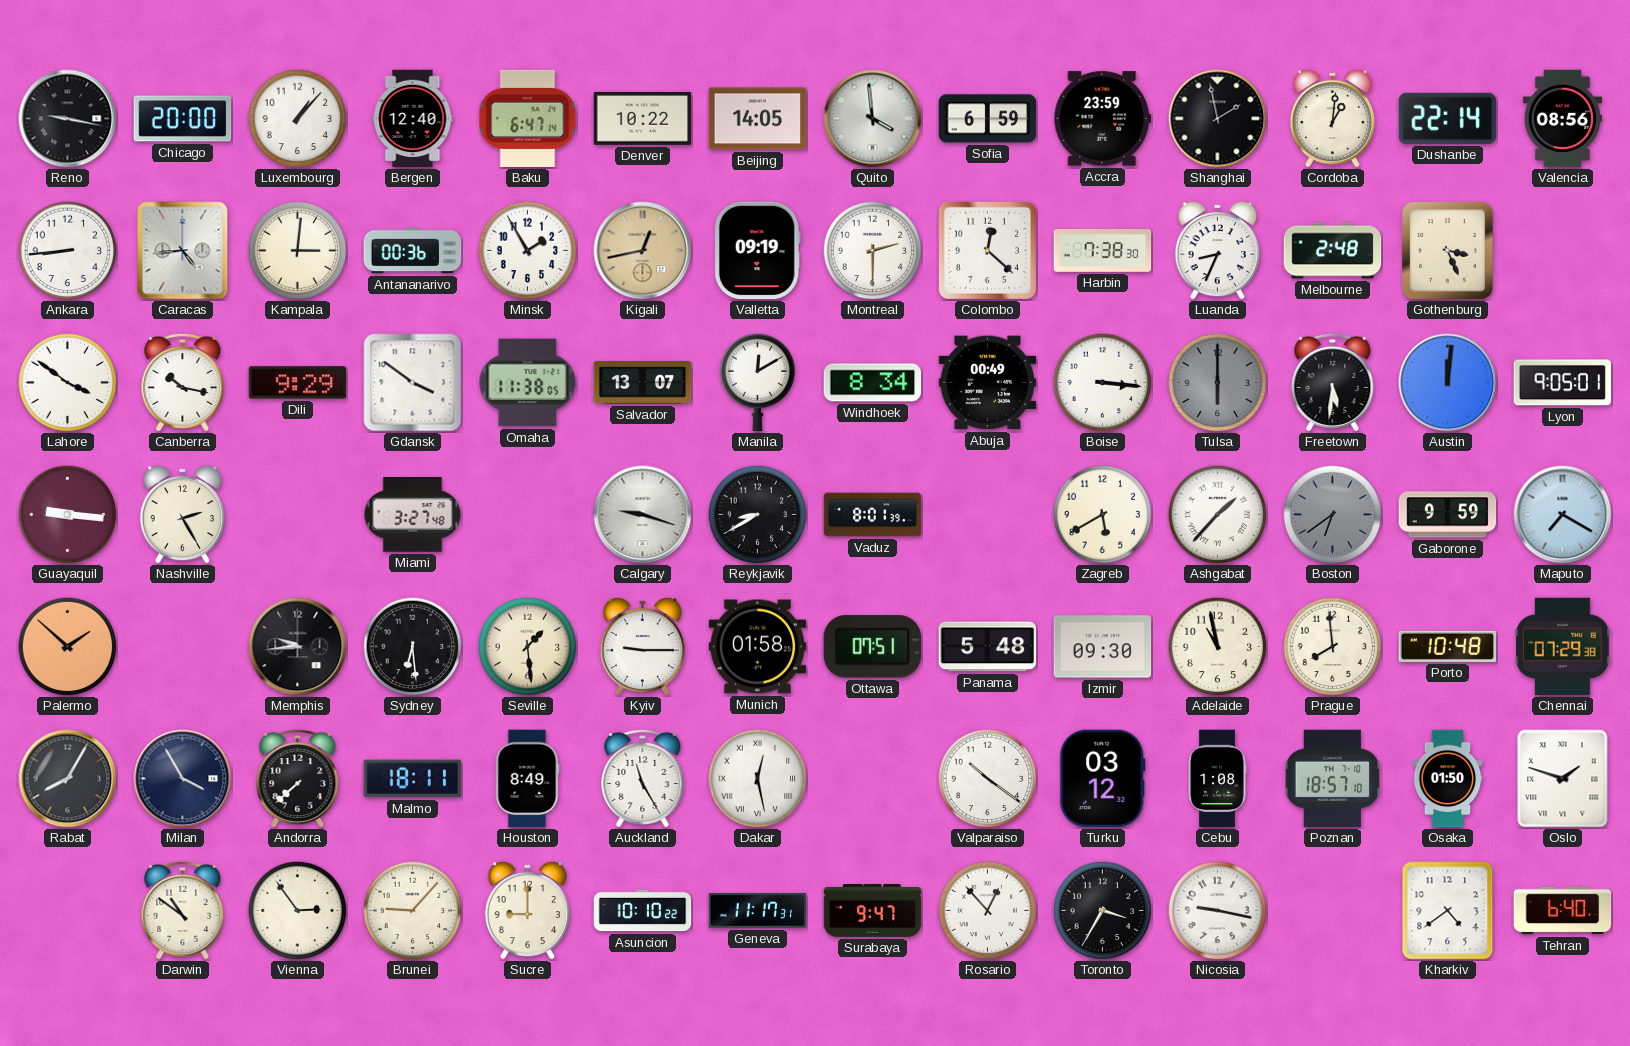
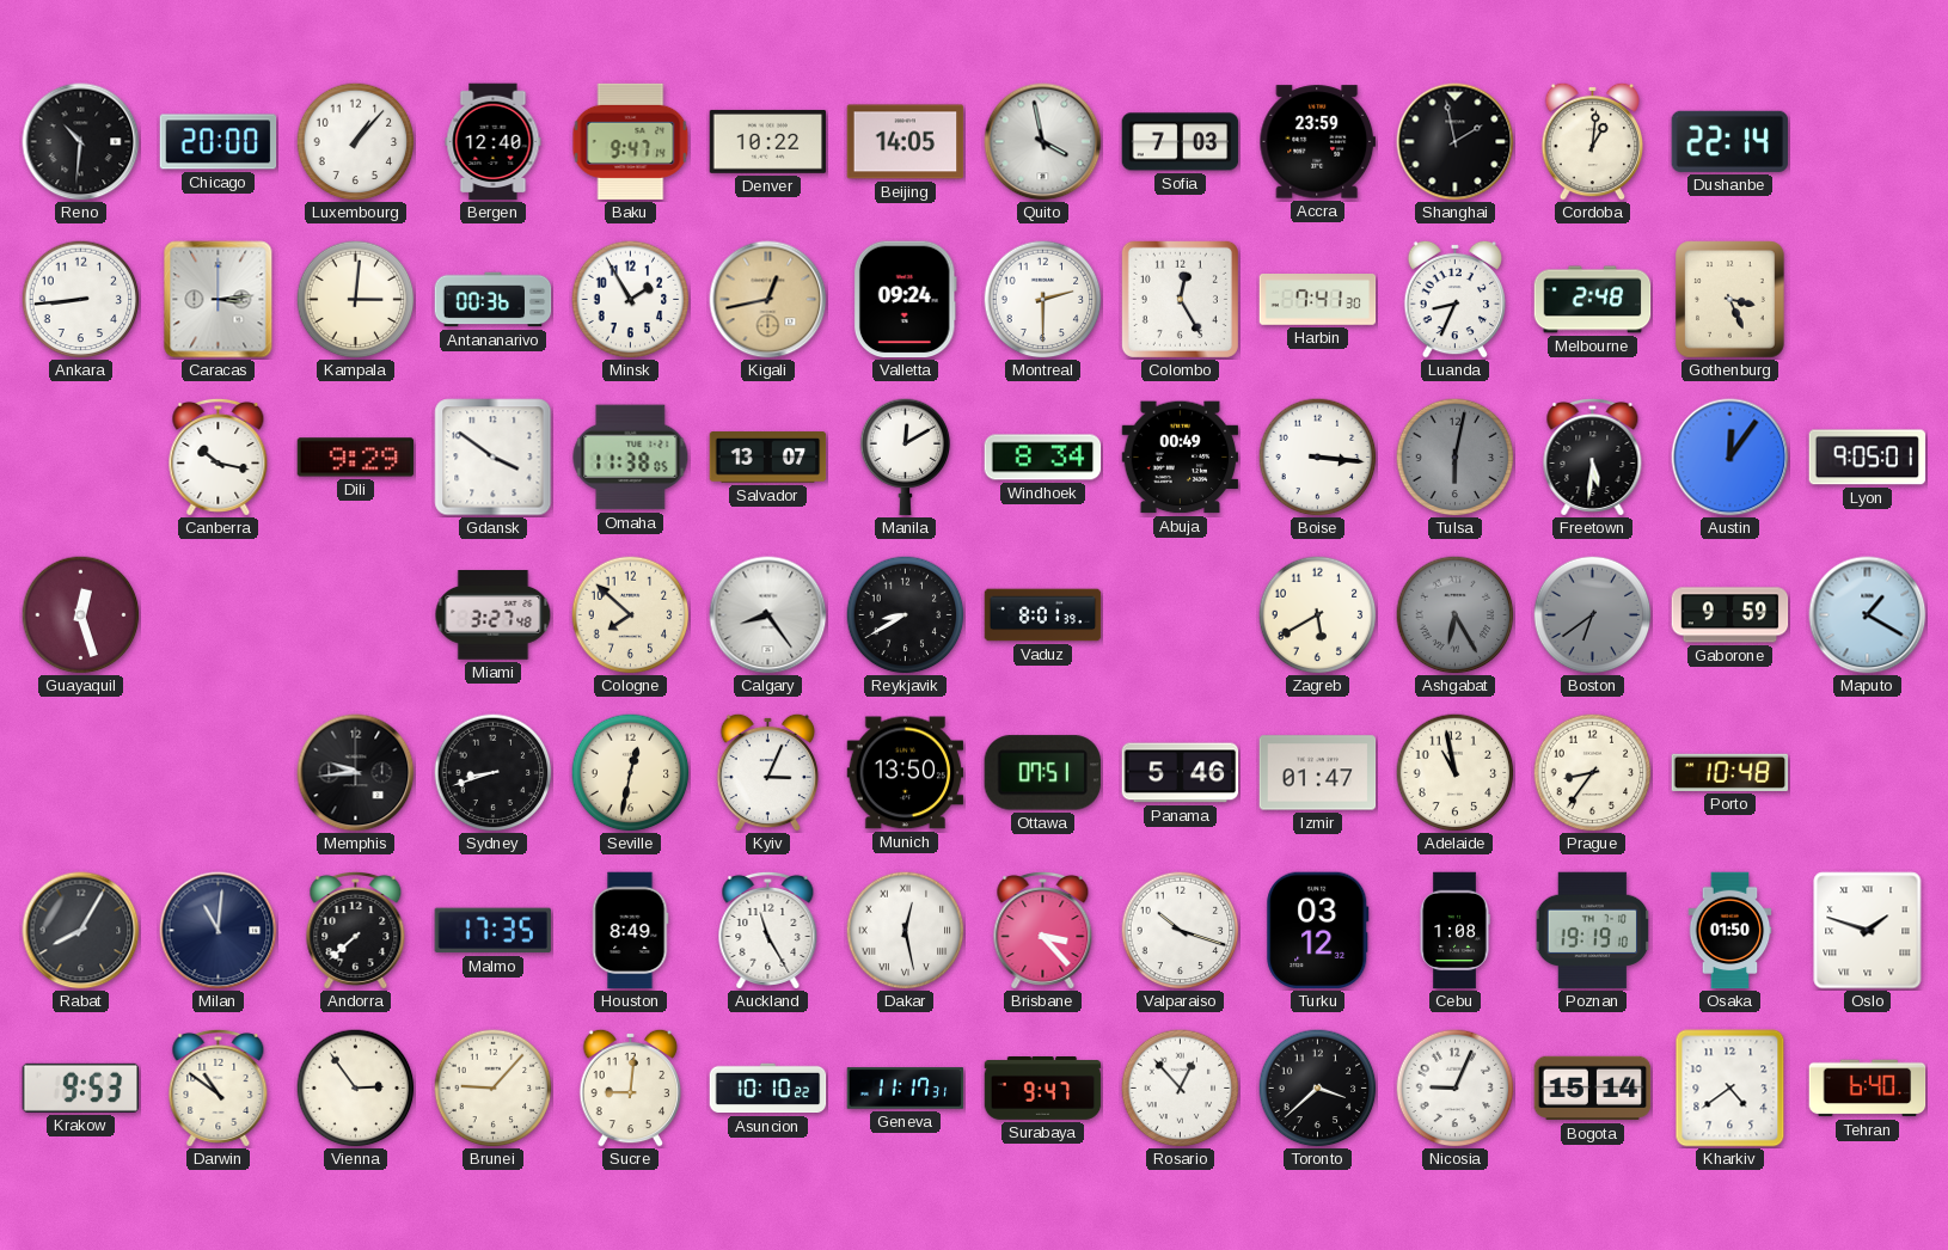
Reno: 9:17 -> 10:31 (81, 142)
Baku: 6:47 -> 9:47 (631, 141)
Quito: 3:59 -> 3:58 (1043, 142)
Sofia: 6:59 -> 7:03 (1181, 142)
Valencia: 08:56 -> none (1562, 119)
Caracas: 4:44 -> 3:14 (219, 300)
Valletta: 09:19 -> 09:24 (905, 300)
Colombo: 12:22 -> 12:25 (1180, 299)
Harbin: 7:38 -> 7:41 (1318, 300)
Lahore: 3:51 -> none (68, 383)
Tulsa: 6:00 -> 6:02 (1456, 458)
Austin: 12:01 -> 12:06 (1730, 458)
Guayaquil: 9:16 -> 12:27 (81, 615)
Nashville: 2:25 -> none (183, 514)
Cologne: none -> 7:52 (631, 615)
Calgary: 9:18 -> 8:24 (768, 615)
Ashgabat: 1:37 -> 6:25 (1456, 615)
Ashgabat dial: white -> grey (1456, 615)
Maputo: 7:20 -> 1:20 (1868, 615)
Palermo: 1:52 -> none (68, 647)
Sydney: 6:29 -> 8:42 (494, 773)
Seville: 1:29 -> 12:32 (631, 773)
Kyiv: 9:15 -> 3:04 (768, 772)
Munich: 01:58 -> 13:50 (906, 773)
Panama: 5:48 -> 5:46 (1181, 773)
Izmir: 09:30 -> 01:47 (1318, 773)
Prague: 7:59 -> 8:36 (1593, 773)
Chennai: 07:29 -> none (1563, 647)
Milan: 3:55 -> 11:01 (219, 931)
Malmo: 18:11 -> 17:35 (492, 931)
Brisbane: none -> 3:23 (1043, 930)
Valparaiso: 10:21 -> 10:18 (1181, 931)
Poznan: 18:57 -> 19:19 (1593, 931)
Krakow: none -> 9:53 (81, 1087)
Sucre: 9:00 -> 9:01 (631, 1087)
Toronto: 3:35 -> 3:38 (1318, 1089)
Nicosia: 9:17 -> 9:04 (1456, 1089)
Bogota: none -> 15:14 (1593, 1089)
